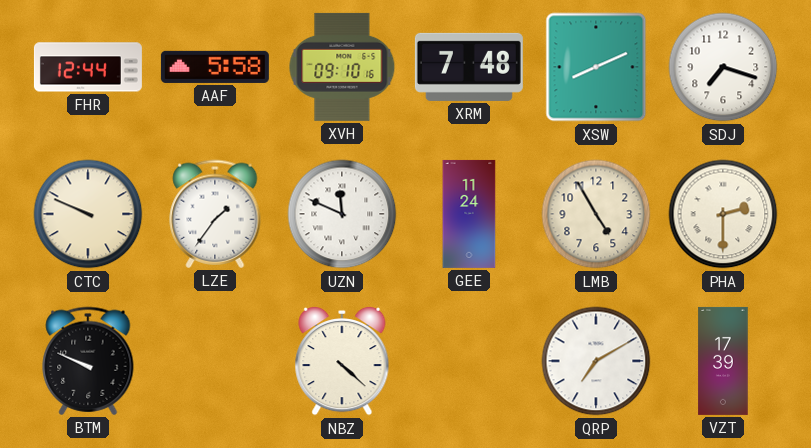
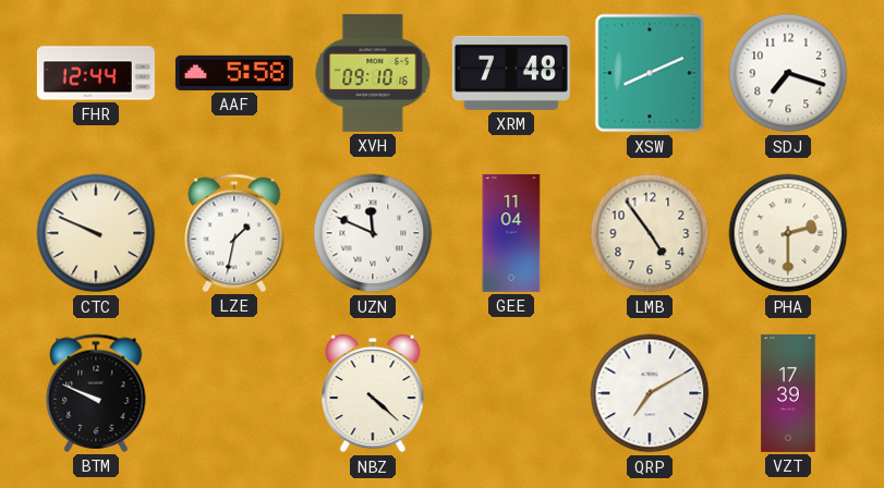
LZE: 1:36 -> 1:32 (234, 233)
GEE: 11:24 -> 11:04 (511, 233)
LMB: 4:55 -> 4:54 (650, 233)
